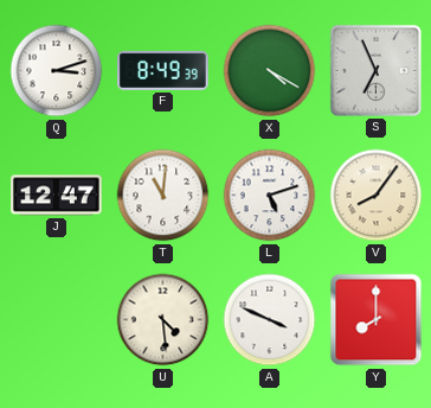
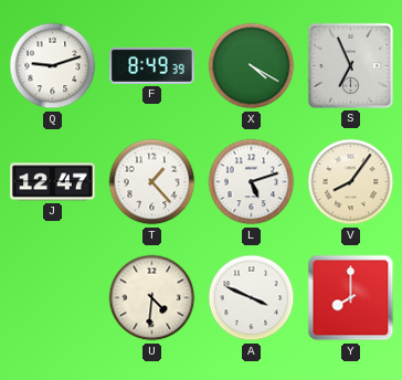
Q: 3:12 -> 9:12 (53, 66)
T: 11:01 -> 1:23 (152, 182)
U: 4:29 -> 4:31 (152, 298)
